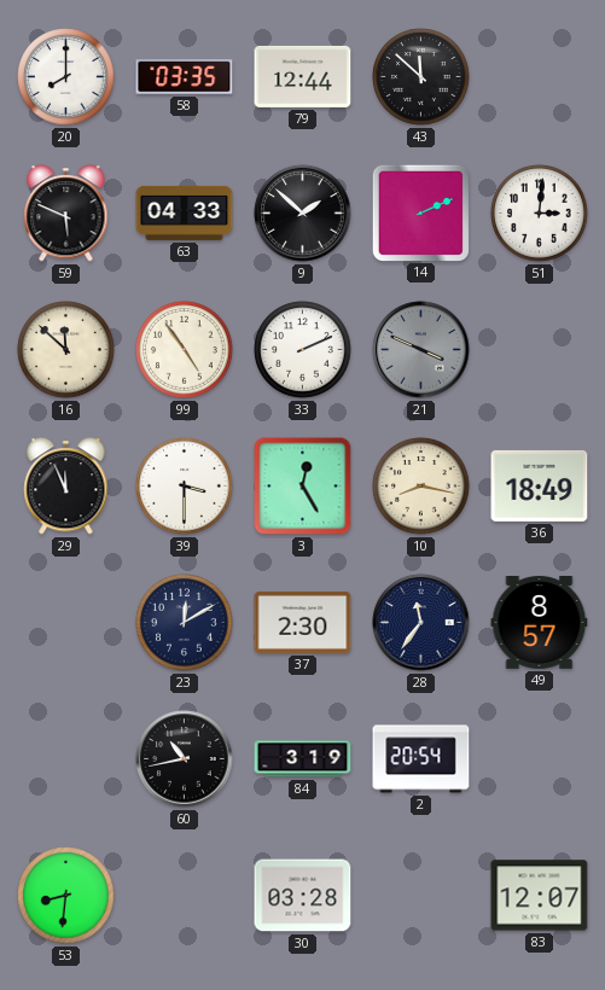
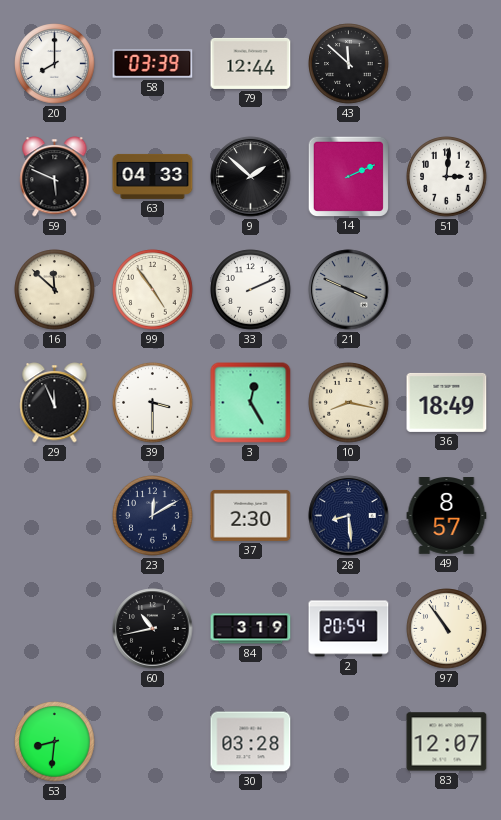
58: 03:35 -> 03:39 (153, 64)
28: 11:36 -> 8:29 (349, 516)
97: none -> 10:54 (447, 629)
